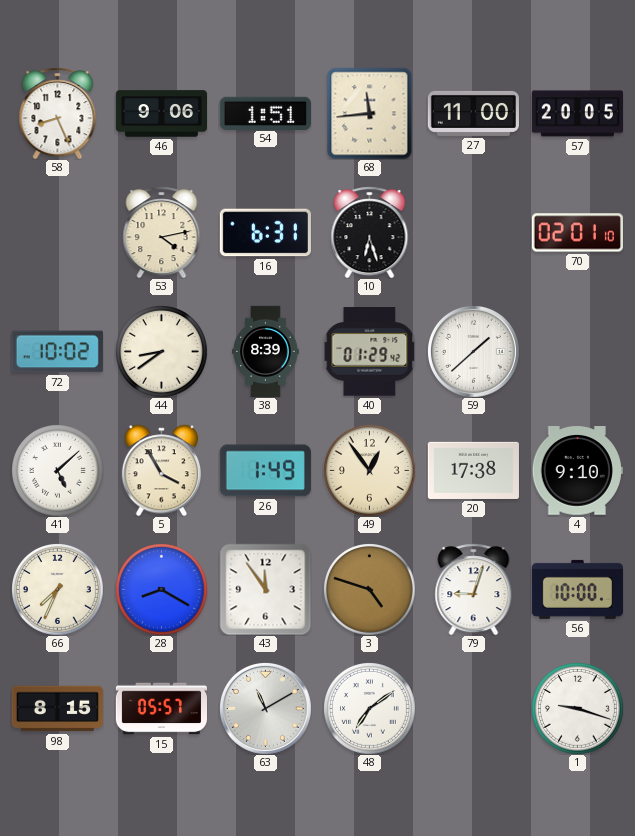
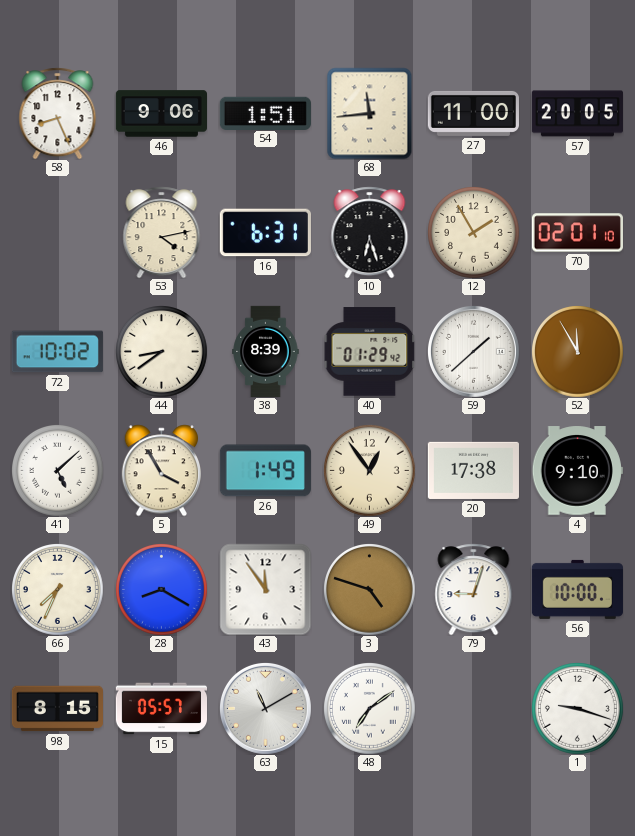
12: none -> 1:55 (474, 233)
52: none -> 11:55 (578, 352)
